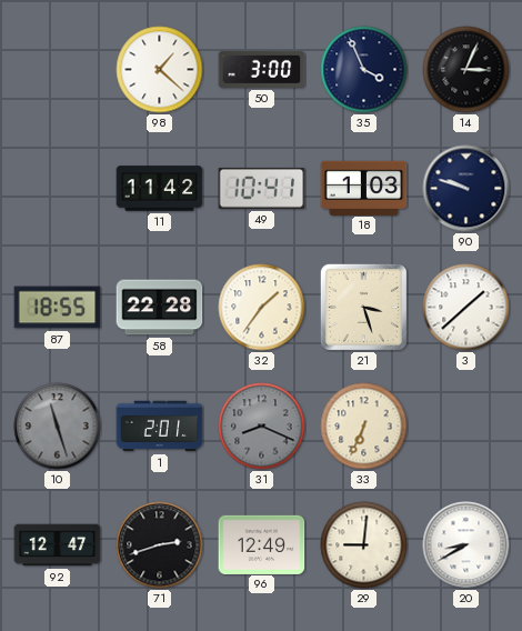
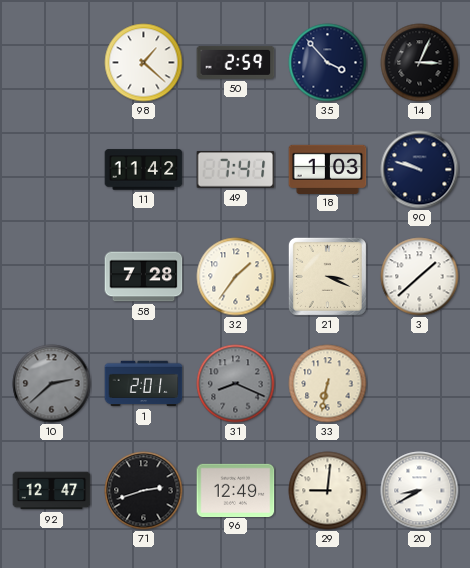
50: 3:00 -> 2:59 (236, 62)
35: 3:56 -> 3:53 (328, 63)
49: 10:41 -> 7:41 (236, 170)
87: 18:55 -> none (58, 308)
58: 22:28 -> 7:28 (144, 277)
21: 3:27 -> 3:19 (327, 276)
10: 11:27 -> 2:38 (52, 384)
33: 6:34 -> 6:32 (328, 384)
